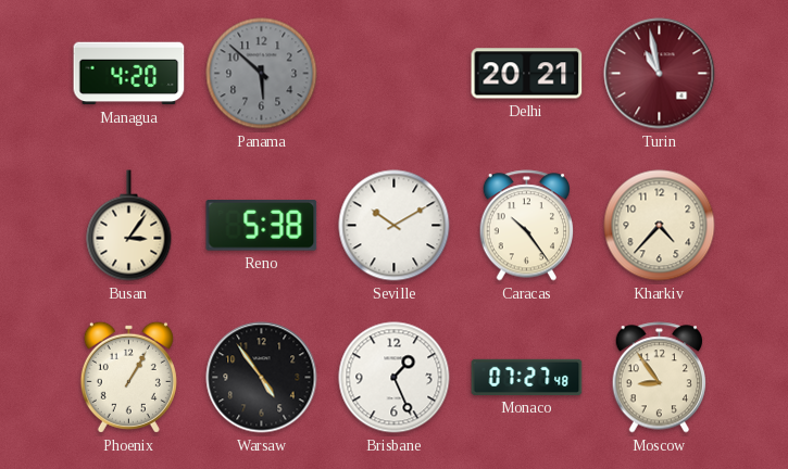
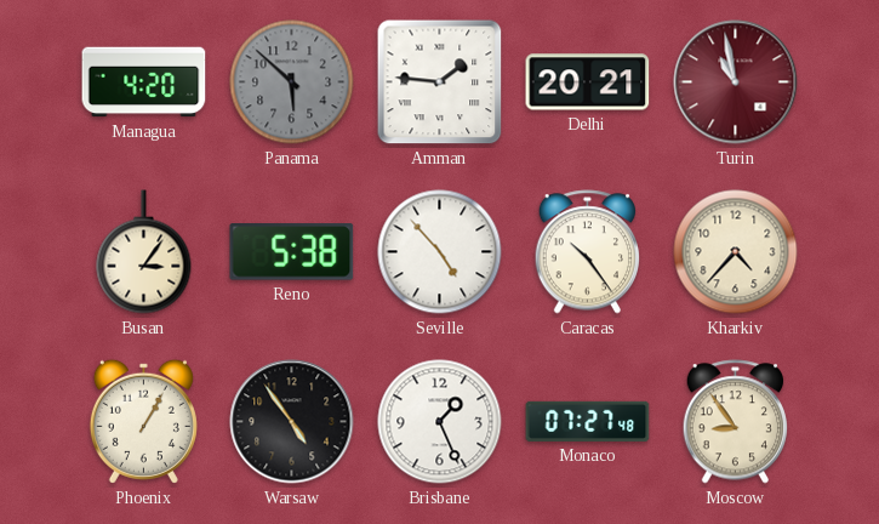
Amman: none -> 1:46 (440, 82)
Seville: 10:10 -> 4:53 (440, 252)
